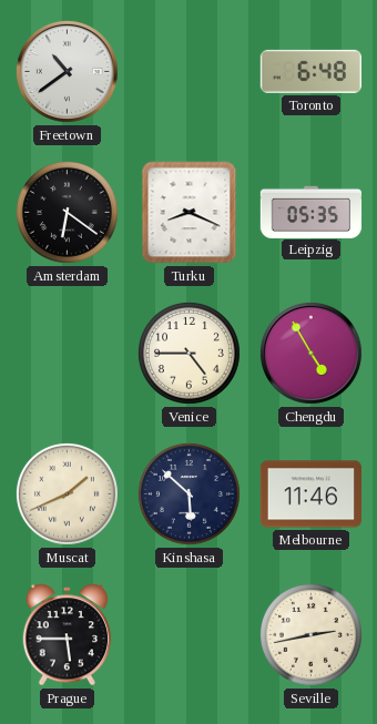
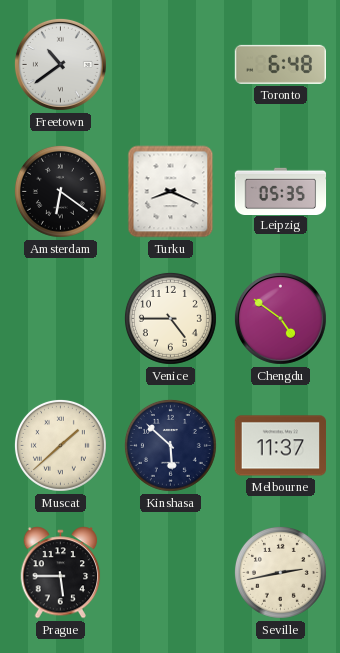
Chengdu: 4:55 -> 4:51 (280, 318)
Muscat: 1:41 -> 1:38 (60, 445)
Melbourne: 11:46 -> 11:37 (281, 446)
